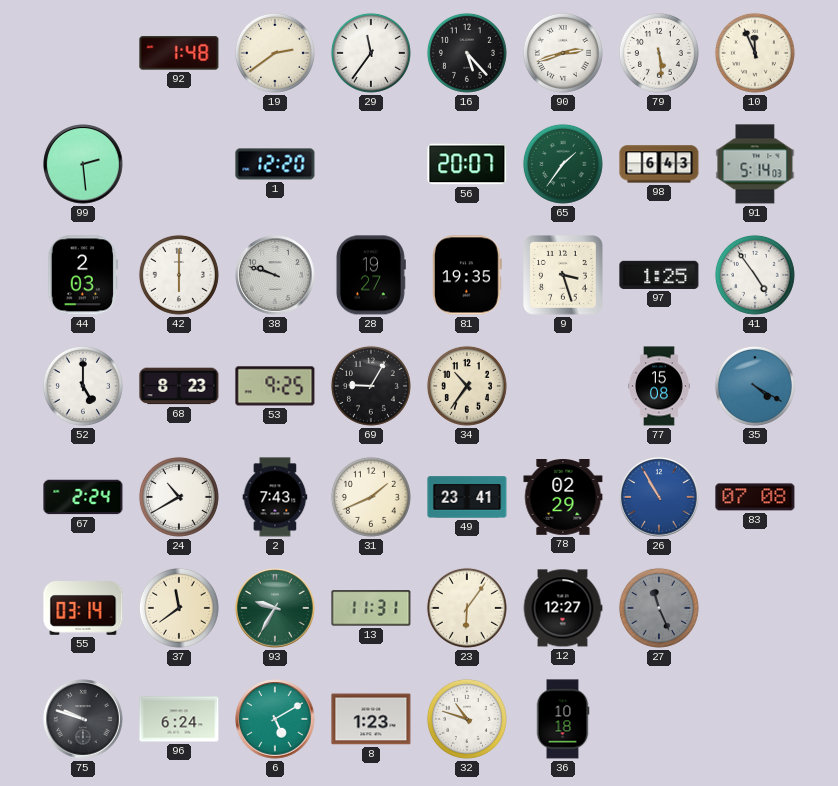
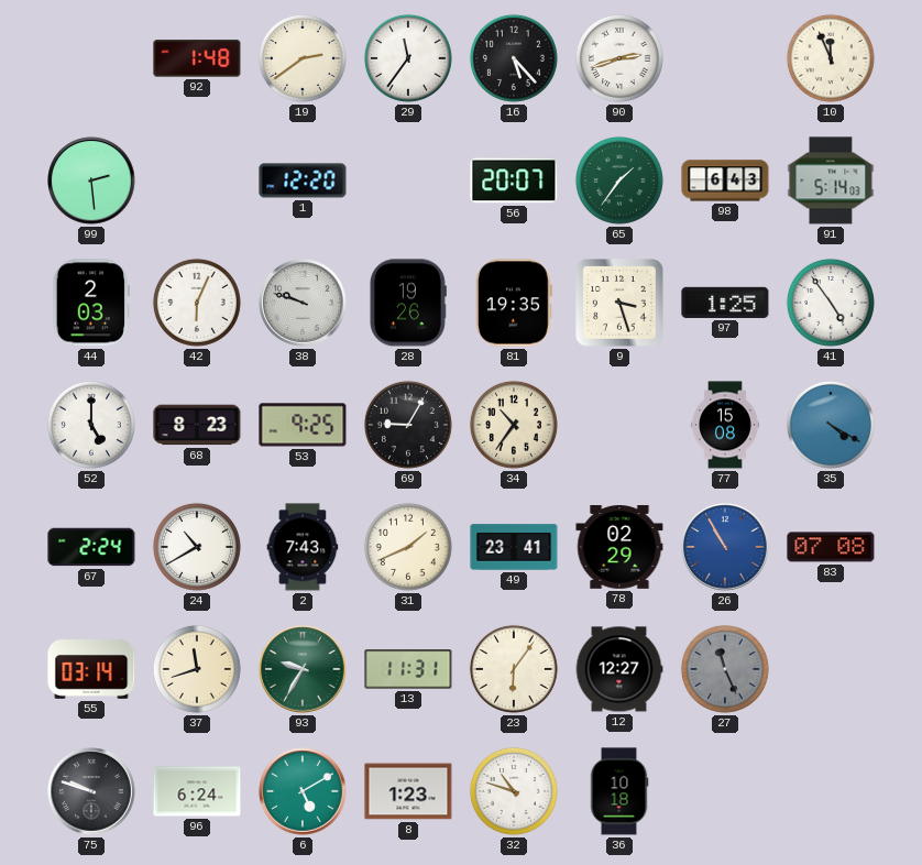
79: 5:29 -> none (659, 53)
42: 6:00 -> 6:04 (197, 303)
28: 19:27 -> 19:26 (407, 303)
37: 11:39 -> 11:42 (197, 669)
